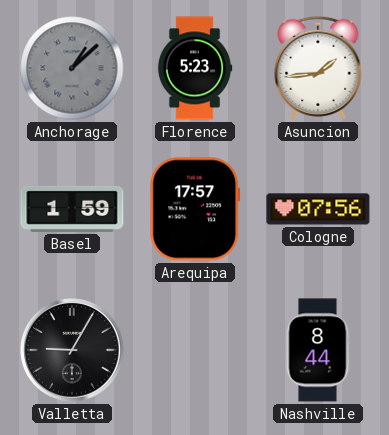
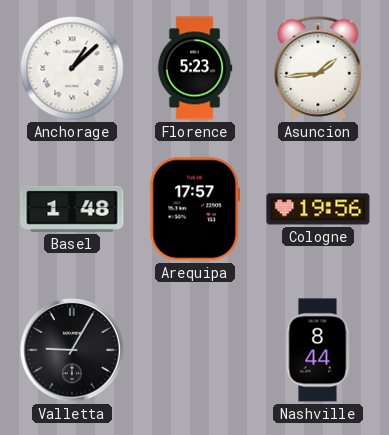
Anchorage dial: grey -> white (72, 68)
Basel: 1:59 -> 1:48 (72, 209)
Cologne: 07:56 -> 19:56 (318, 209)
